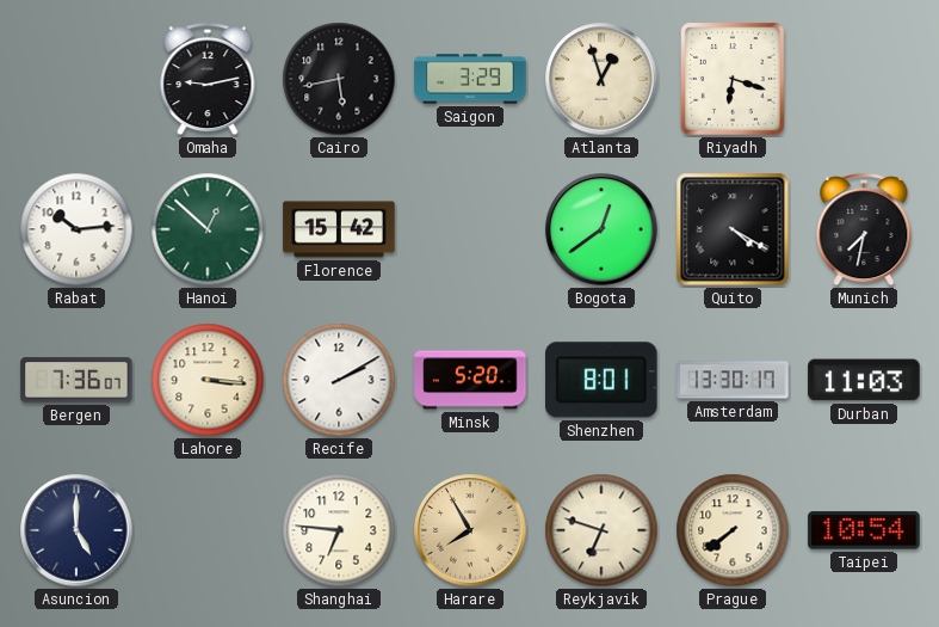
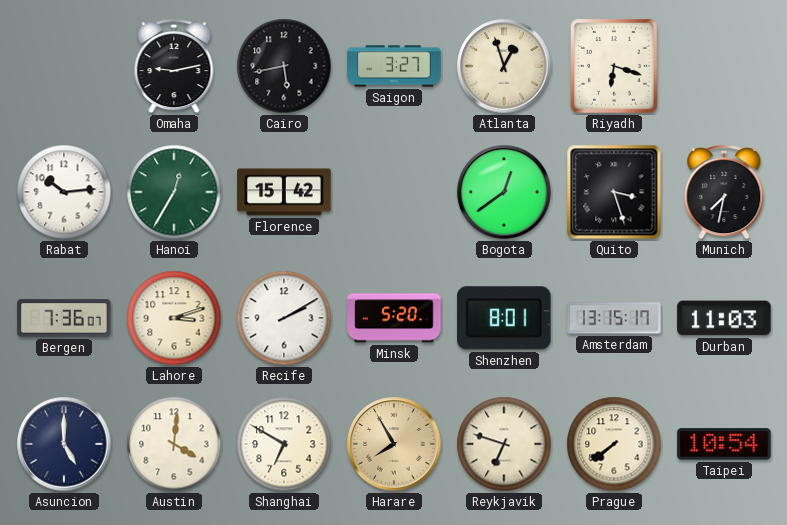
Saigon: 3:29 -> 3:27 (394, 66)
Hanoi: 12:52 -> 12:35 (174, 192)
Quito: 4:20 -> 3:27 (614, 192)
Lahore: 3:16 -> 3:12 (174, 318)
Amsterdam: 13:30 -> 13:15 (614, 318)
Austin: none -> 4:01 (174, 444)
Shanghai: 6:46 -> 6:50 (284, 444)
